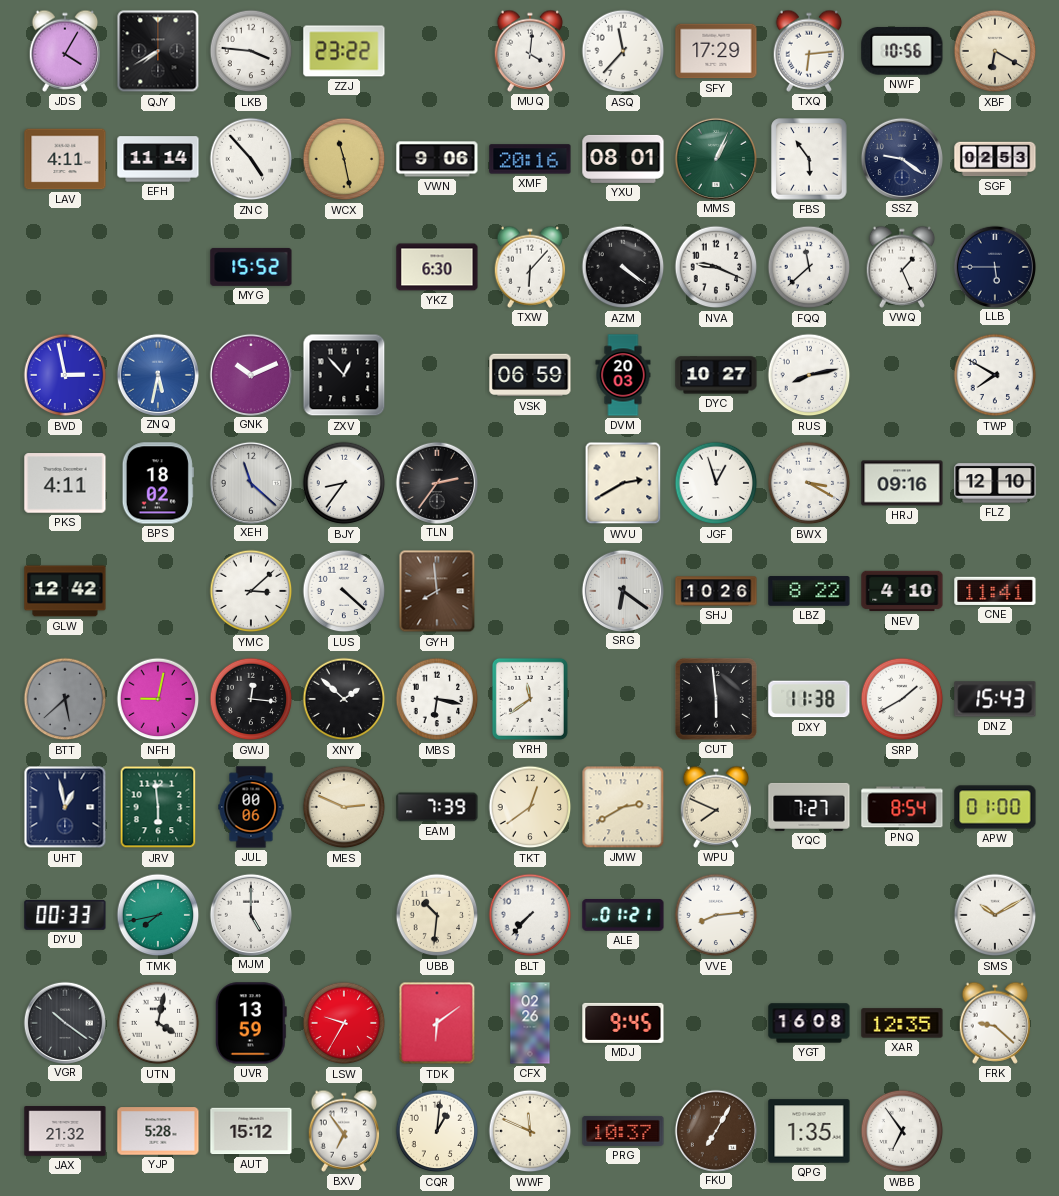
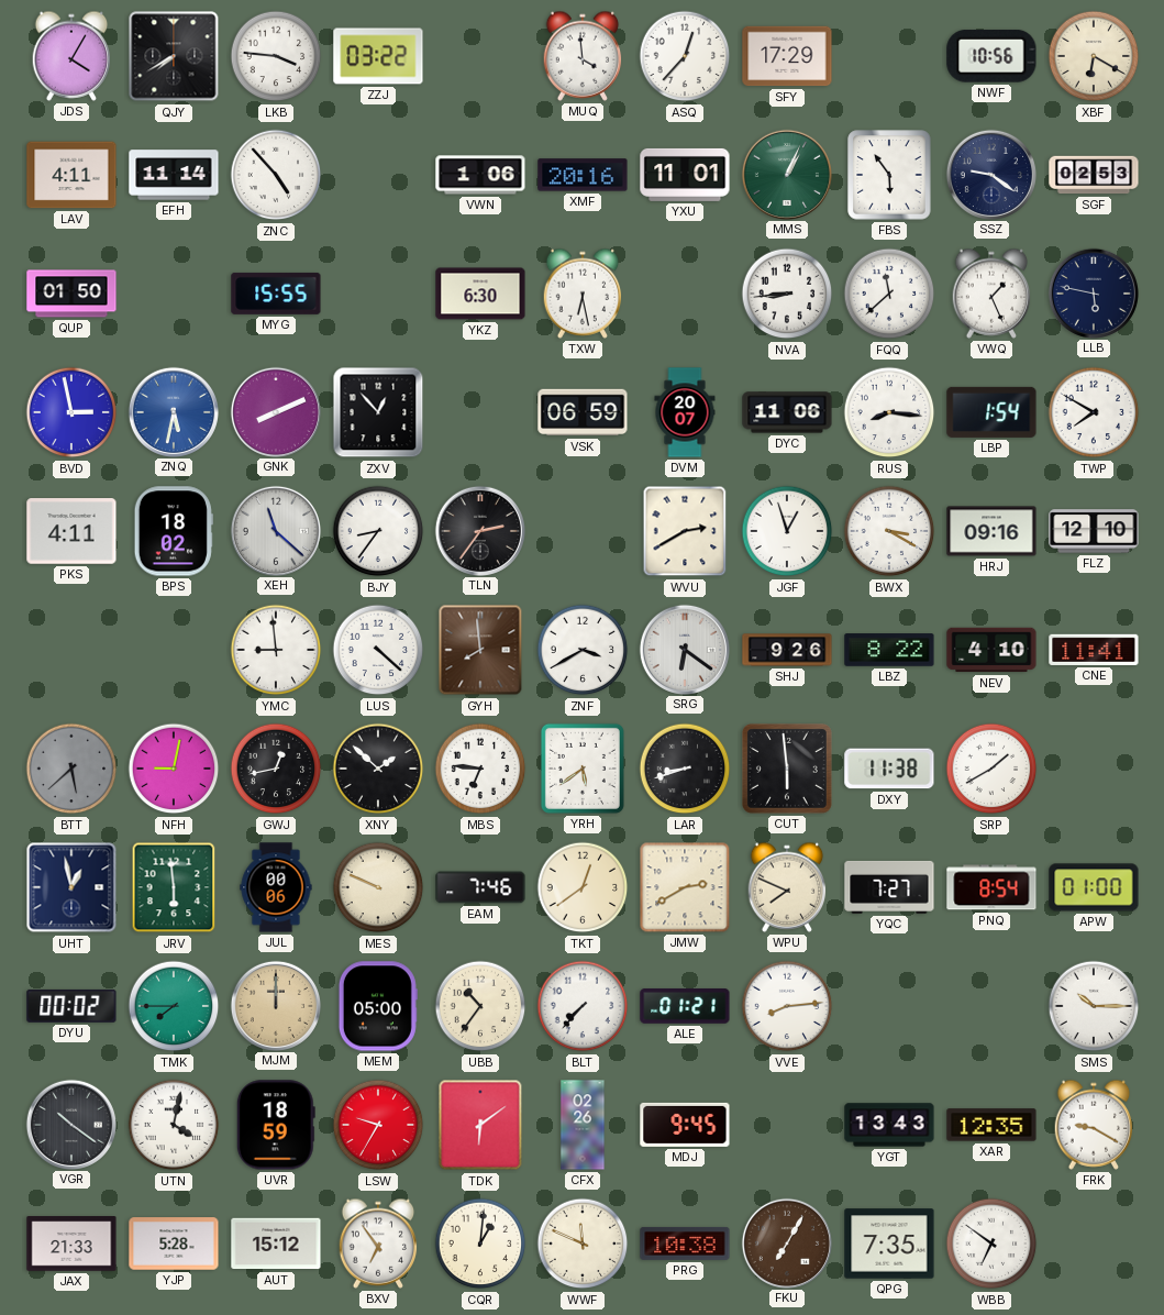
ZZJ: 23:22 -> 03:22 (378, 56)
MUQ: 4:01 -> 3:59 (583, 56)
ASQ: 11:37 -> 12:37 (685, 56)
TXQ: 6:14 -> none (809, 51)
WCX: 11:28 -> none (344, 159)
VWN: 9:06 -> 1:06 (480, 175)
YXU: 08:01 -> 11:01 (685, 175)
QUP: none -> 01:50 (71, 294)
MYG: 15:52 -> 15:55 (276, 294)
TXW: 6:07 -> 6:28 (583, 294)
AZM: 4:21 -> none (623, 267)
NVA: 9:19 -> 8:44 (787, 294)
LLB: 5:45 -> 5:47 (1093, 292)
GNK: 10:11 -> 8:11 (275, 411)
DVM: 20:03 -> 20:07 (685, 412)
DYC: 10:27 -> 11:06 (787, 412)
RUS: 8:13 -> 8:16 (889, 412)
LBP: none -> 1:54 (991, 412)
GLW: 12:42 -> none (65, 591)
YMC: 3:08 -> 8:59 (276, 650)
ZNF: none -> 3:40 (583, 650)
SHJ: 10:26 -> 9:26 (787, 650)
GWJ: 12:16 -> 12:43 (276, 769)
MBS: 6:17 -> 6:46 (480, 769)
YRH: 11:39 -> 5:39 (583, 769)
LAR: none -> 8:42 (685, 769)
DNZ: 15:43 -> none (995, 699)
MES: 2:49 -> 9:49 (378, 887)
EAM: 7:39 -> 7:46 (480, 887)
DYU: 00:33 -> 00:02 (71, 1006)
TMK: 7:43 -> 7:45 (174, 1006)
MJM: 5:00 -> 12:00 (275, 1005)
MJM dial: white -> champagne (275, 1005)
MEM: none -> 05:00 (378, 1006)
UBB: 10:31 -> 10:36 (480, 1006)
SMS: 10:10 -> 10:15 (1094, 1006)
UVR: 13:59 -> 18:59 (276, 1125)
YGT: 16:08 -> 13:43 (889, 1125)
FRK: 9:22 -> 9:20 (1094, 1125)
JAX: 21:32 -> 21:33 (71, 1244)
PRG: 10:37 -> 10:38 (685, 1244)
QPG: 1:35 -> 7:35 (889, 1244)
WBB: 6:54 -> 6:51 (991, 1244)
